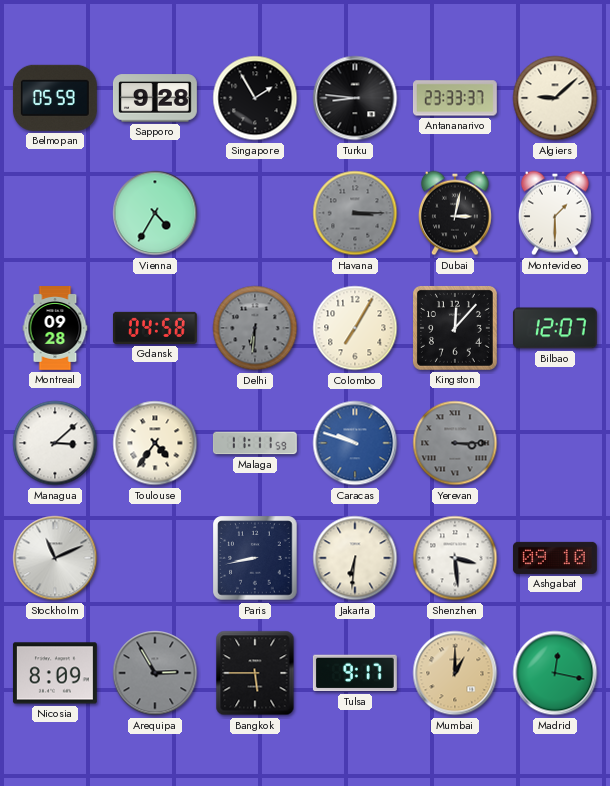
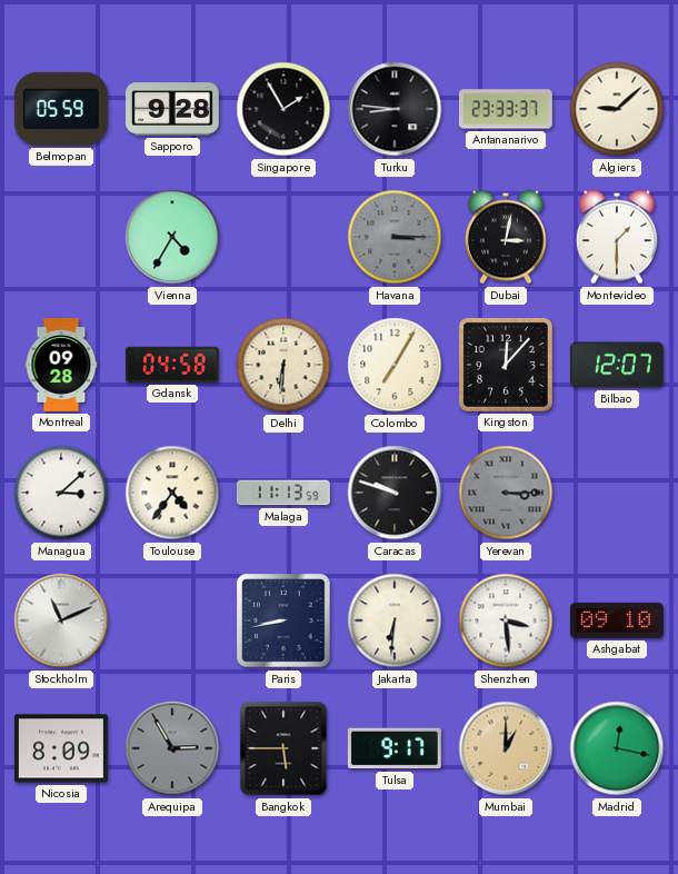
Delhi dial: grey -> cream (283, 365)
Malaga: 11:11 -> 11:13 (283, 493)
Caracas dial: blue -> black (395, 493)
